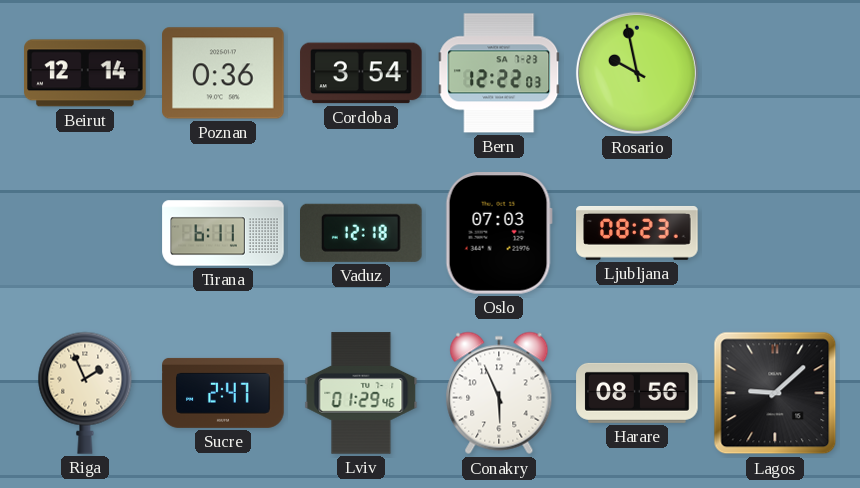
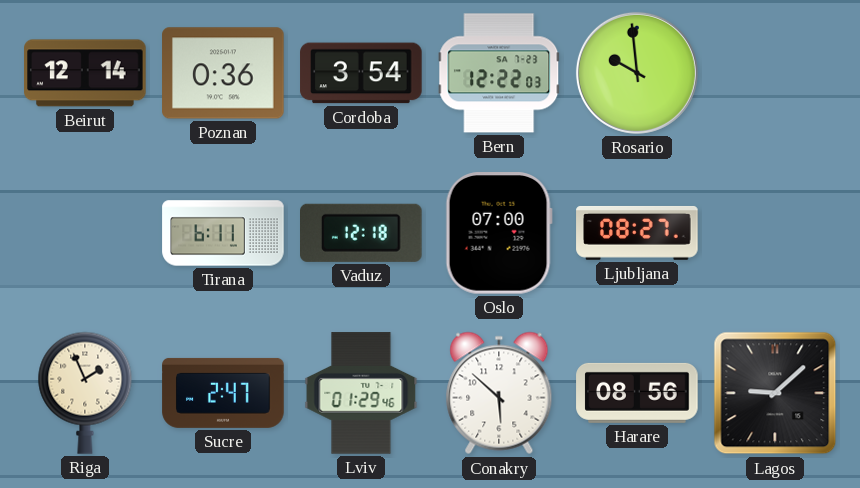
Rosario: 9:58 -> 9:59 (637, 73)
Oslo: 07:03 -> 07:00 (499, 233)
Ljubljana: 08:23 -> 08:27 (637, 233)
Conakry: 5:56 -> 5:52 (499, 393)
